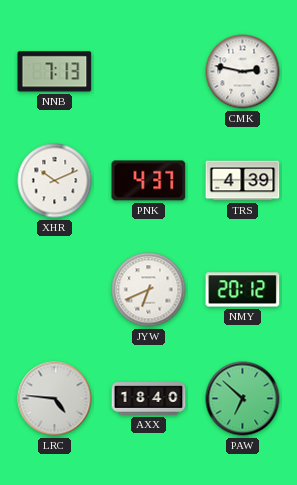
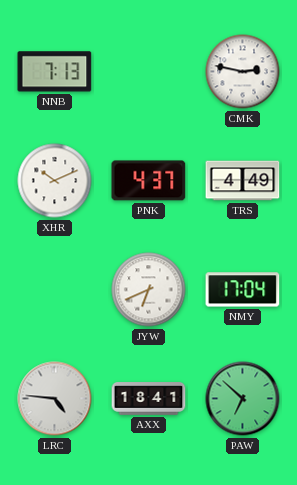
TRS: 4:39 -> 4:49 (243, 181)
NMY: 20:12 -> 17:04 (243, 290)
AXX: 18:40 -> 18:41 (149, 399)
